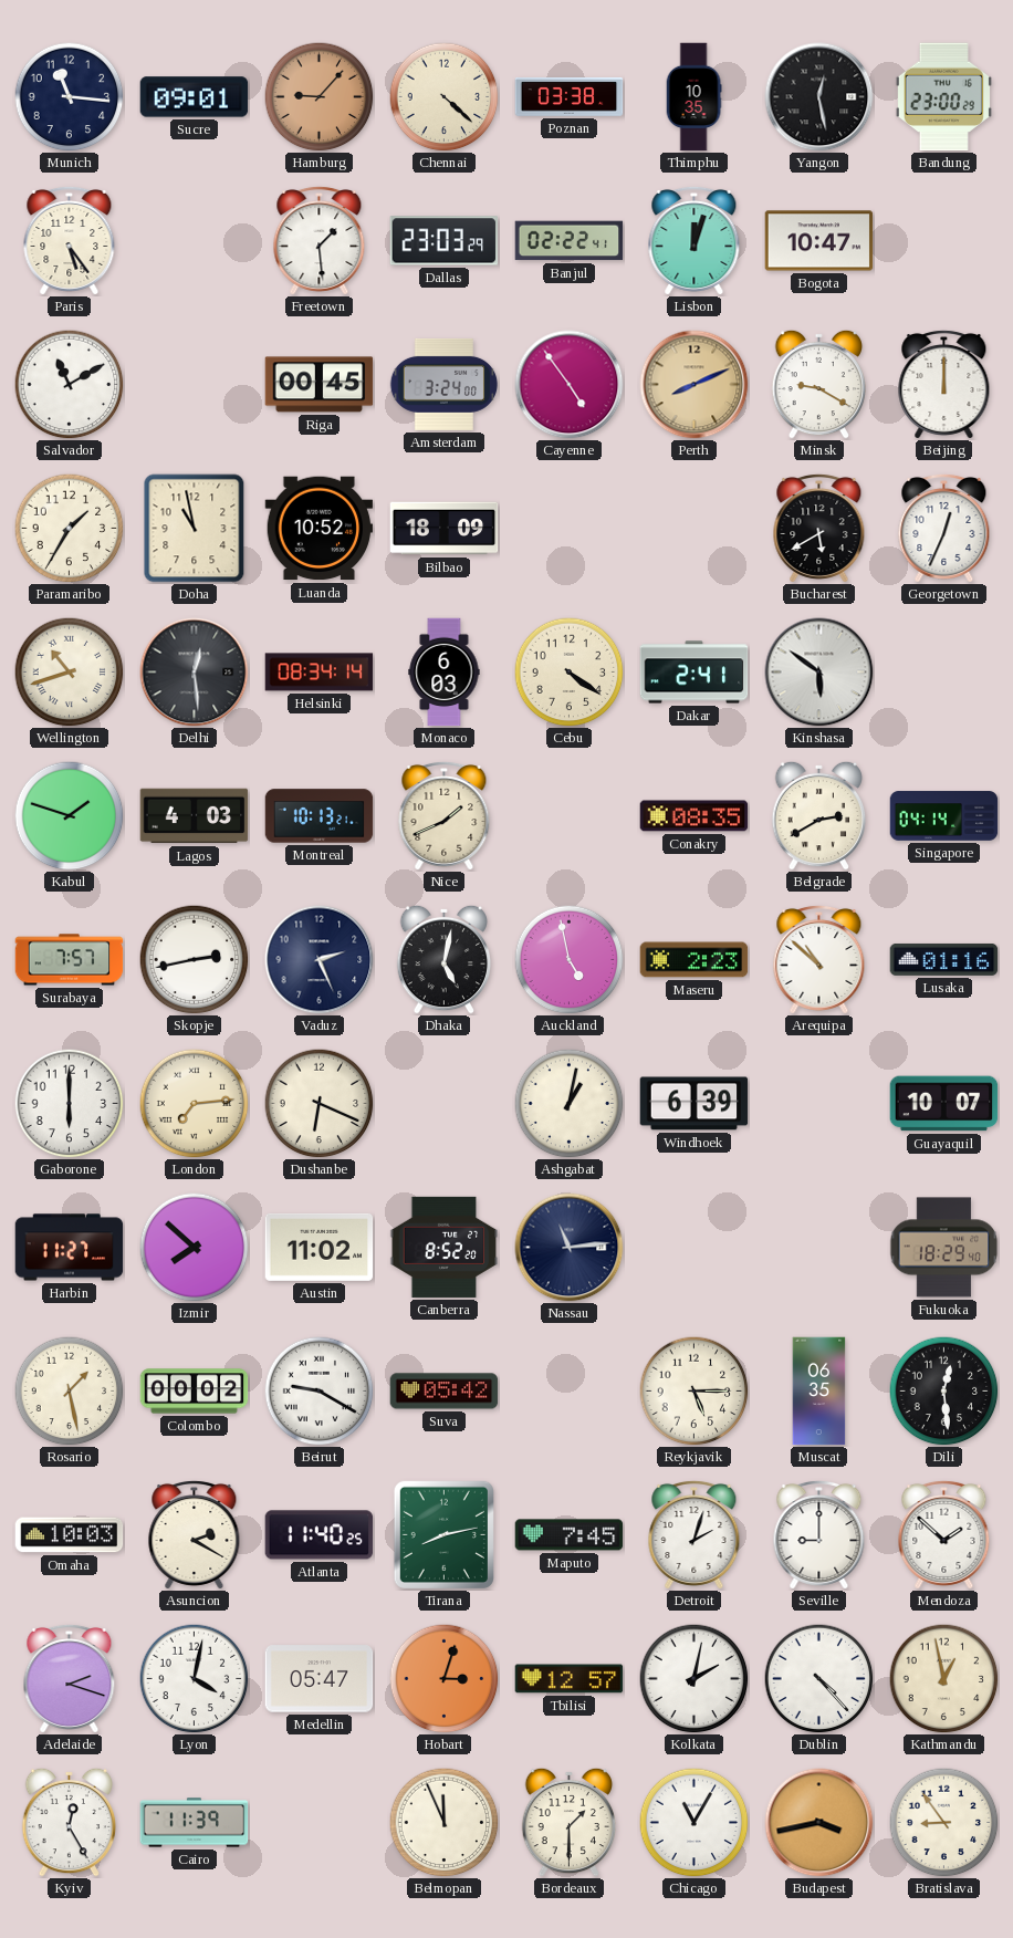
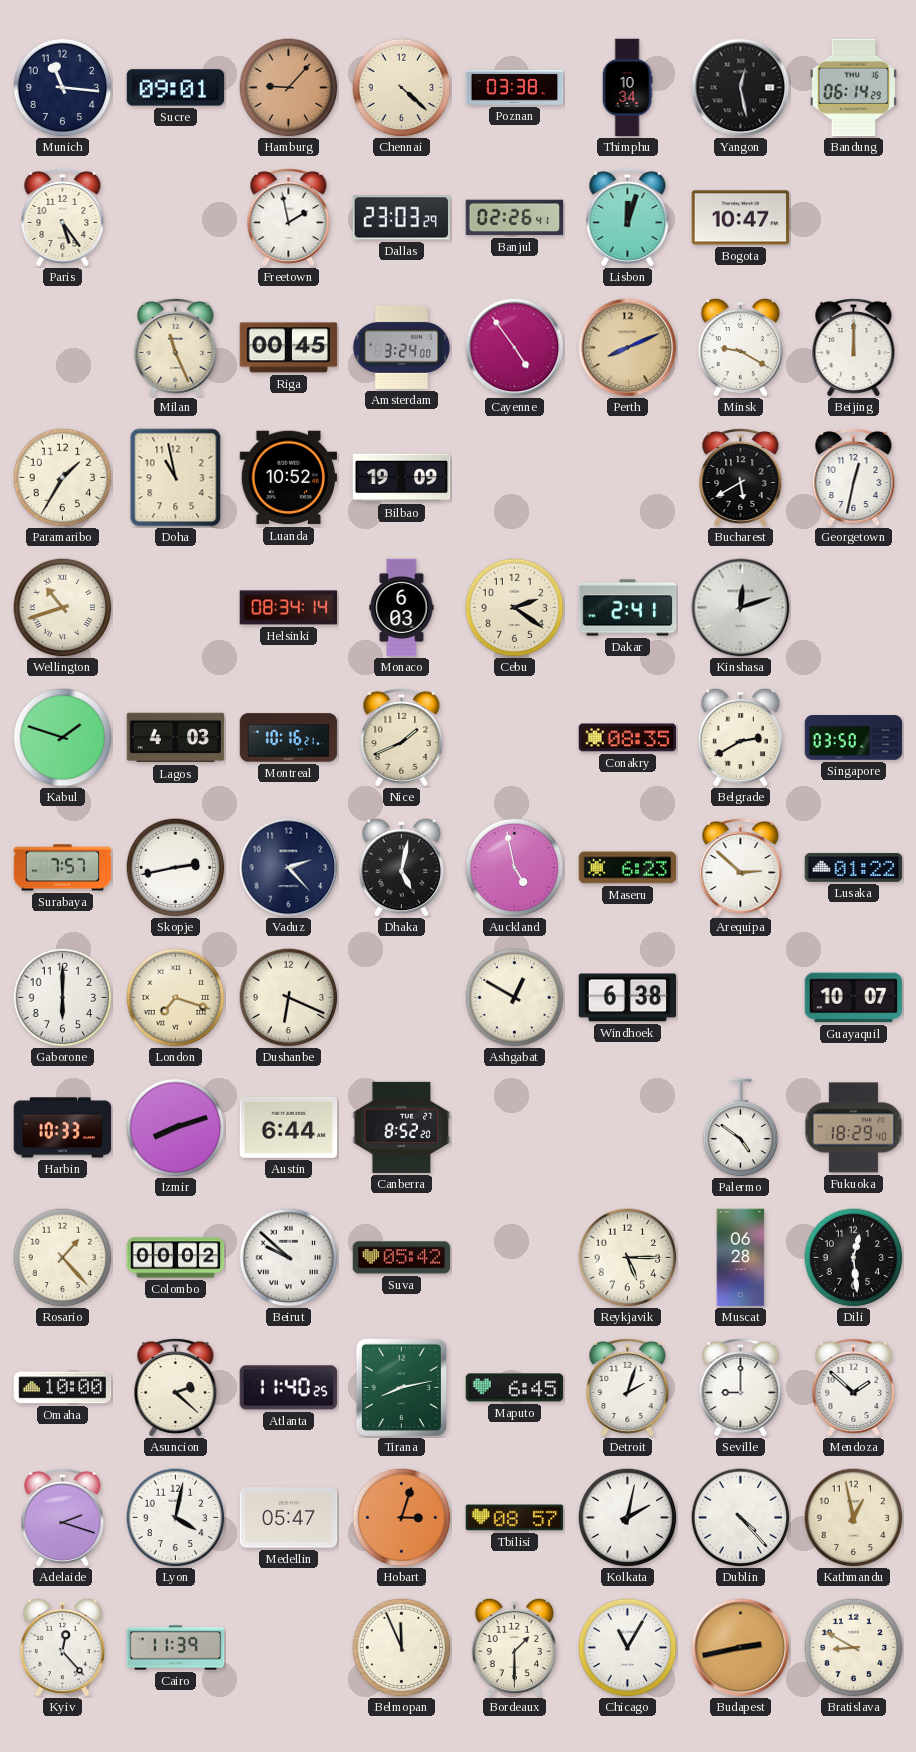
Thimphu: 10:35 -> 10:34 (627, 88)
Bandung: 23:00 -> 06:14 (853, 88)
Freetown: 1:29 -> 1:58 (289, 217)
Banjul: 02:22 -> 02:26 (515, 218)
Salvador: 11:10 -> none (70, 385)
Milan: none -> 11:26 (176, 347)
Bilbao: 18:09 -> 19:09 (402, 478)
Georgetown: 12:34 -> 12:32 (854, 477)
Delhi: 12:29 -> none (195, 673)
Cebu: 4:21 -> 2:21 (515, 608)
Kinshasa: 5:51 -> 12:12 (741, 608)
Montreal: 10:13 -> 10:16 (289, 738)
Singapore: 04:14 -> 03:50 (854, 738)
Vaduz: 2:26 -> 2:23 (289, 868)
Maseru: 2:23 -> 6:23 (628, 868)
Arequipa: 10:52 -> 2:52 (741, 867)
Lusaka: 01:16 -> 01:22 (854, 867)
London: 7:14 -> 7:18 (176, 998)
Ashgabat: 1:02 -> 12:50 (515, 998)
Windhoek: 6:39 -> 6:38 (628, 998)
Harbin: 11:27 -> 10:33 (63, 1128)
Izmir: 7:52 -> 8:12 (176, 1128)
Austin: 11:02 -> 6:44 (289, 1127)
Nassau: 11:14 -> none (570, 1248)
Palermo: none -> 4:51 (741, 1128)
Rosario: 1:28 -> 1:23 (63, 1258)
Beirut: 9:20 -> 9:52 (289, 1258)
Muscat: 06:35 -> 06:28 (741, 1258)
Omaha: 10:03 -> 10:00 (63, 1388)
Asuncion: 2:20 -> 2:22 (176, 1387)
Maputo: 7:45 -> 6:45 (515, 1388)
Tbilisi: 12:57 -> 08:57 (515, 1518)
Kyiv: 12:25 -> 12:23 (63, 1647)
Budapest: 3:43 -> 2:43 (741, 1648)
Bratislava: 8:54 -> 8:50 (854, 1648)
